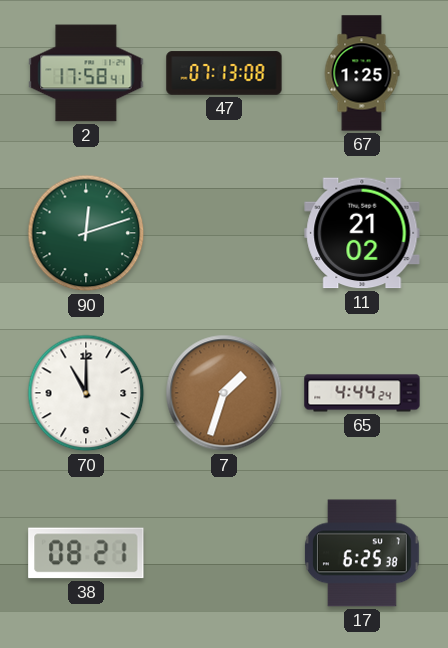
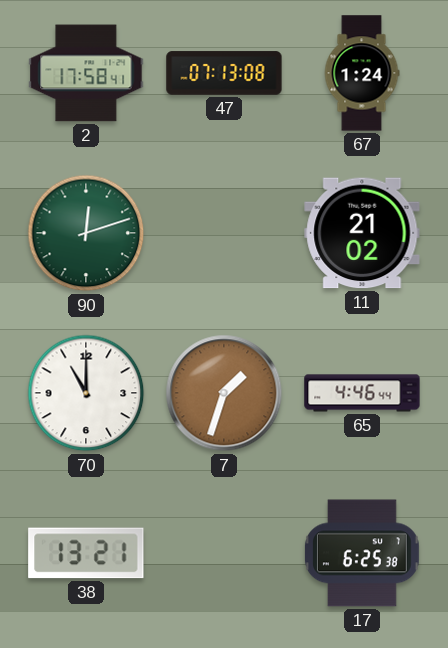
67: 1:25 -> 1:24 (362, 73)
65: 4:44 -> 4:46 (362, 393)
38: 08:21 -> 13:21 (86, 553)
